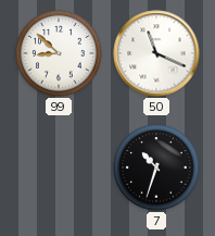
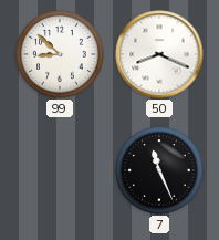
50: 11:19 -> 8:19 (159, 54)
7: 10:33 -> 11:26 (159, 170)
